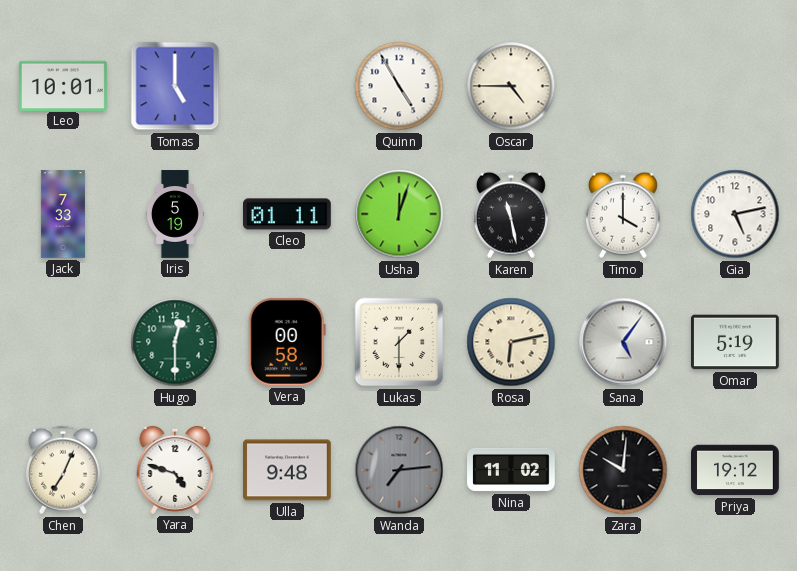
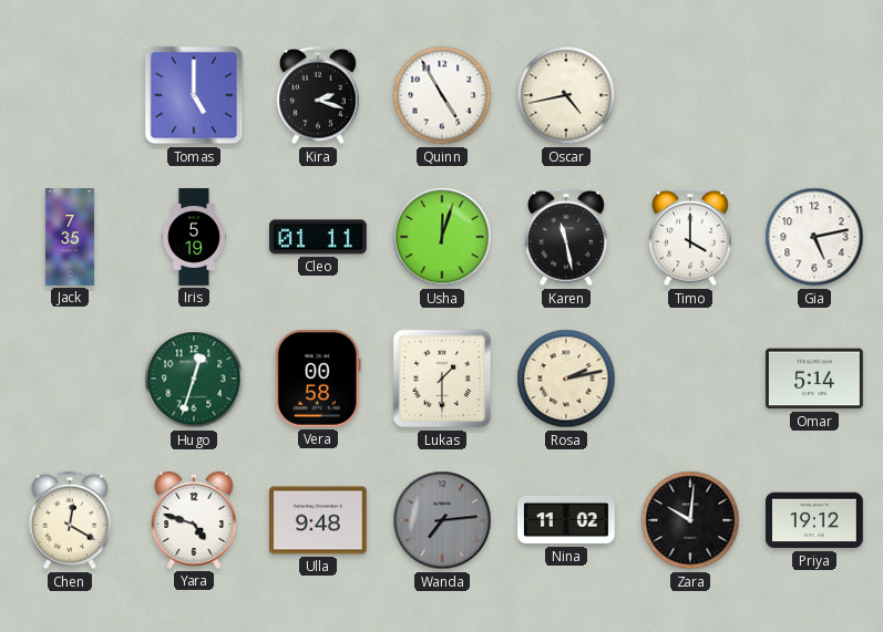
Leo: 10:01 -> none (64, 85)
Kira: none -> 2:18 (318, 95)
Oscar: 4:45 -> 4:43 (566, 95)
Jack: 7:33 -> 7:35 (70, 237)
Hugo: 12:30 -> 12:33 (194, 379)
Rosa: 6:13 -> 2:13 (566, 379)
Sana: 5:06 -> none (623, 342)
Omar: 5:19 -> 5:14 (815, 379)
Chen: 7:04 -> 12:20 (70, 520)
